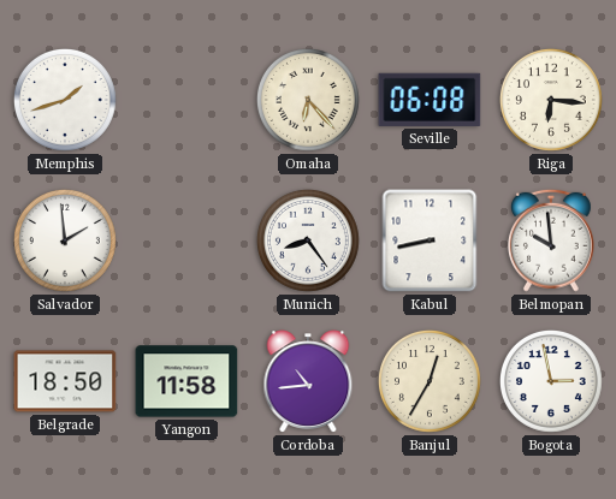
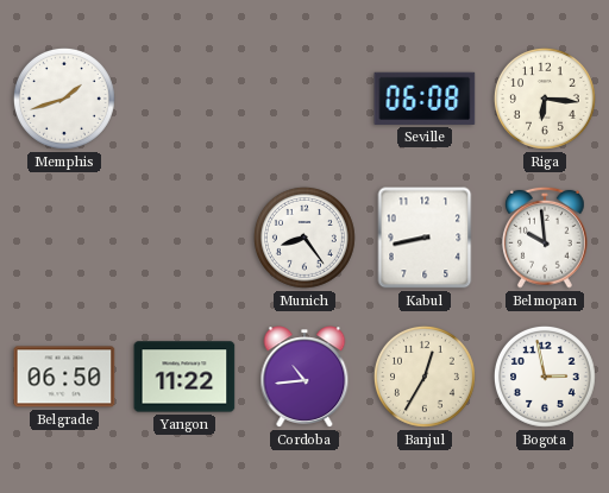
Omaha: 6:23 -> none (308, 100)
Salvador: 1:59 -> none (65, 240)
Belgrade: 18:50 -> 06:50 (64, 377)
Yangon: 11:58 -> 11:22 (184, 377)
